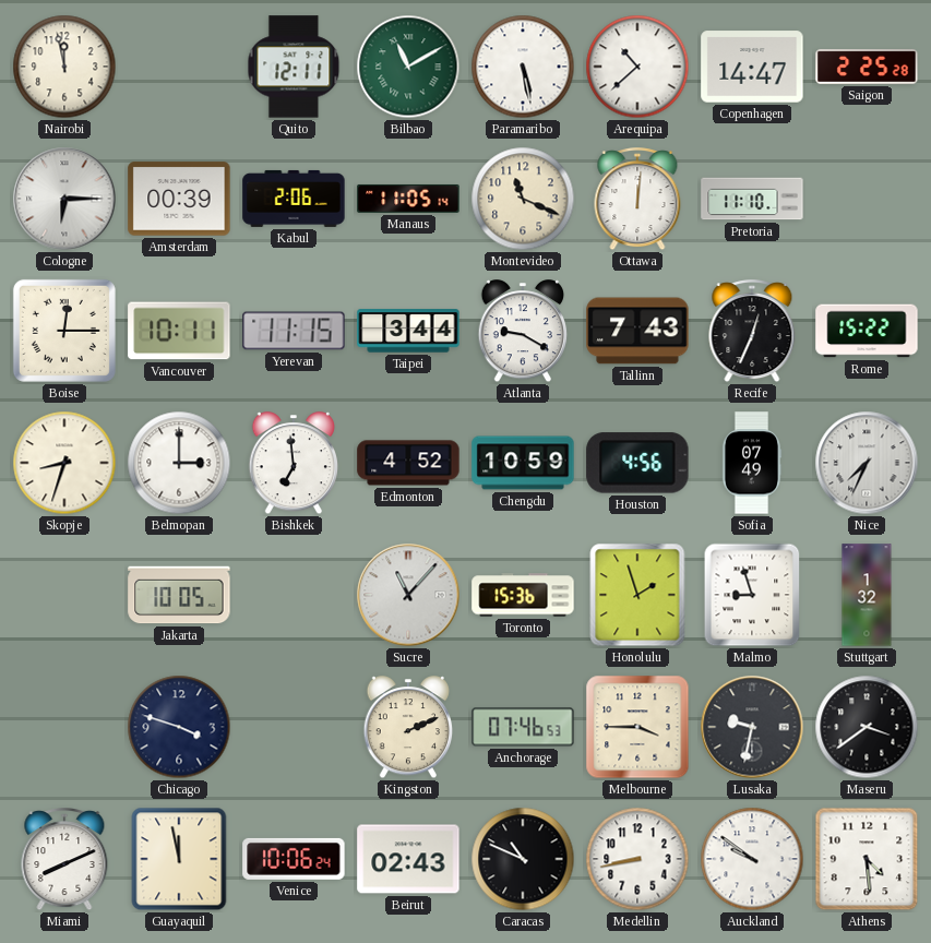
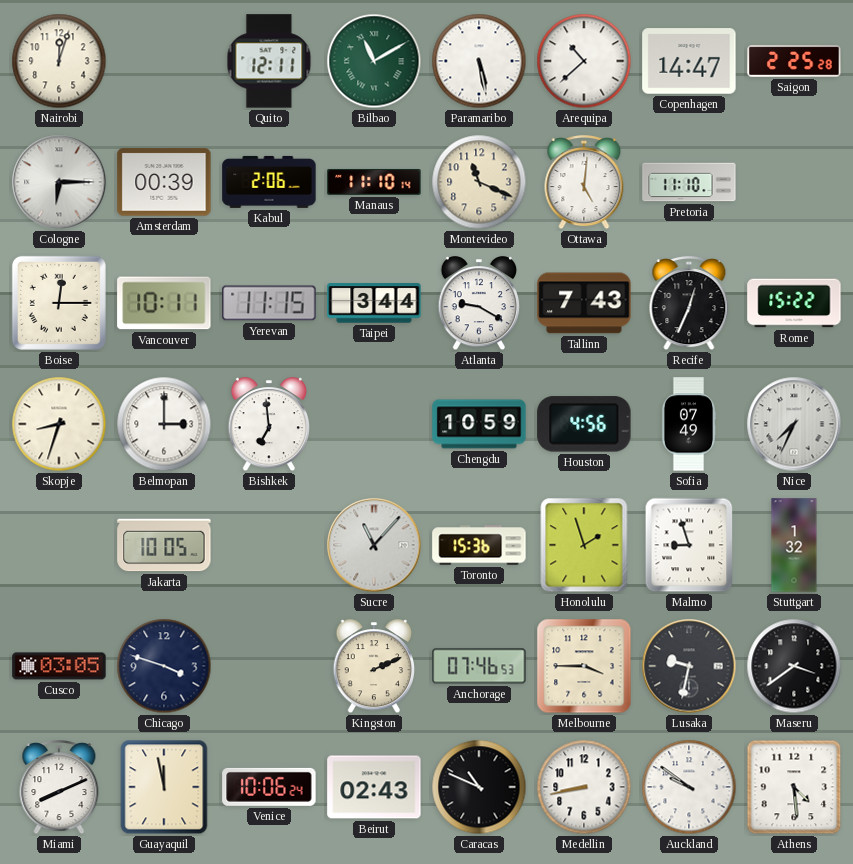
Nairobi: 11:58 -> 12:03 (59, 61)
Manaus: 11:05 -> 11:10 (374, 182)
Ottawa: 12:01 -> 5:01 (584, 183)
Edmonton: 4:52 -> none (408, 463)
Cusco: none -> 03:05 (59, 666)
